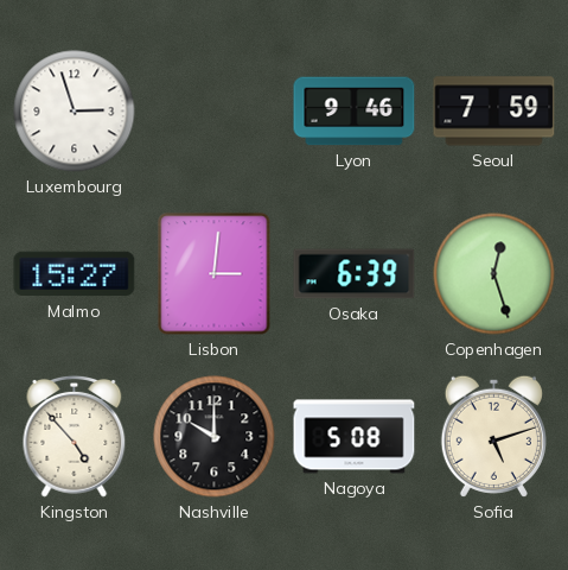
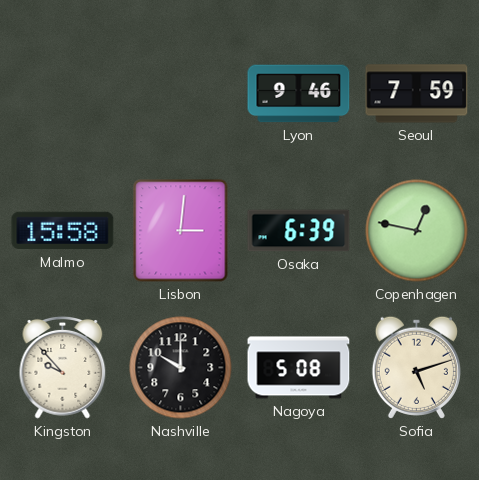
Luxembourg: 2:57 -> none (75, 112)
Malmo: 15:27 -> 15:58 (63, 231)
Copenhagen: 12:27 -> 12:47 (417, 231)
Kingston: 4:53 -> 9:53 (63, 368)
